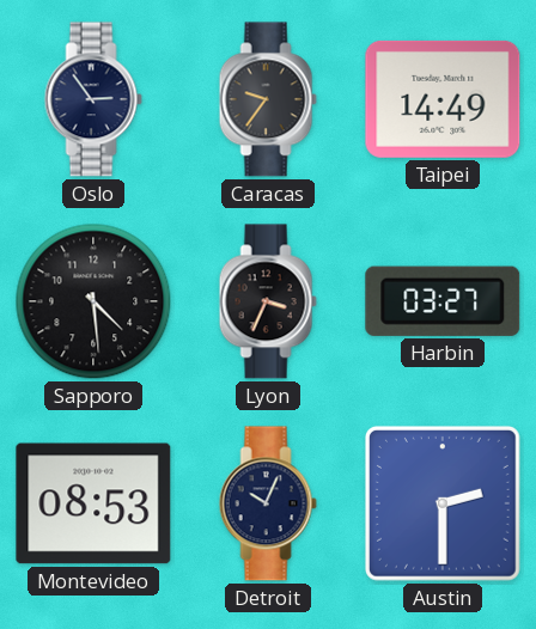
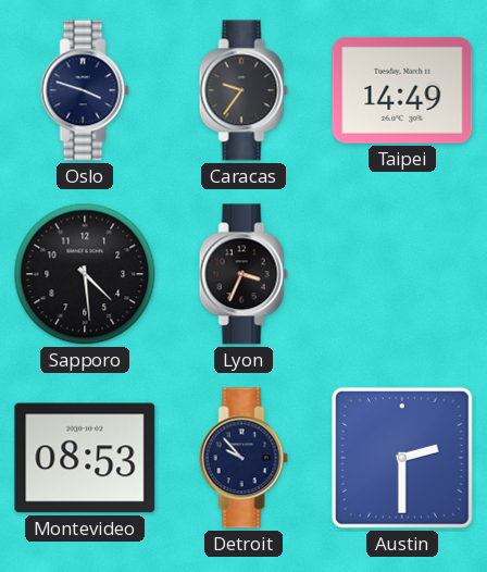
Oslo: 2:54 -> 3:48 (85, 90)
Harbin: 03:27 -> none (443, 301)
Detroit: 10:04 -> 9:53 (243, 458)
